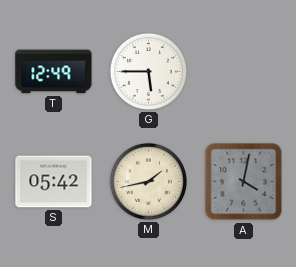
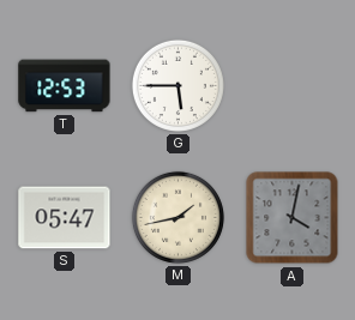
T: 12:49 -> 12:53 (65, 86)
S: 05:42 -> 05:47 (65, 218)
